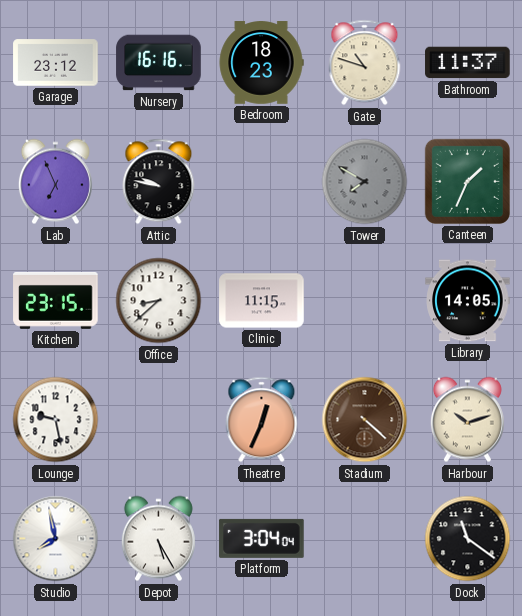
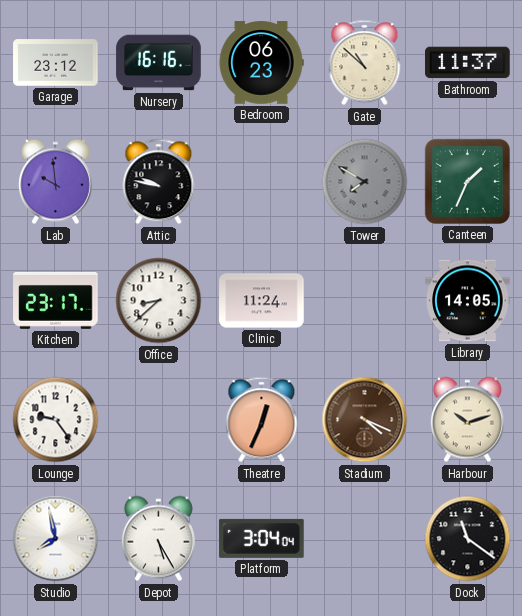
Bedroom: 18:23 -> 06:23 (261, 63)
Gate: 10:48 -> 10:52 (365, 63)
Lab: 6:56 -> 9:59 (55, 182)
Kitchen: 23:15 -> 23:17 (56, 300)
Clinic: 11:15 -> 11:24 (262, 301)
Lounge: 9:28 -> 9:24 (56, 420)
Stadium: 4:22 -> 4:19 (365, 420)
